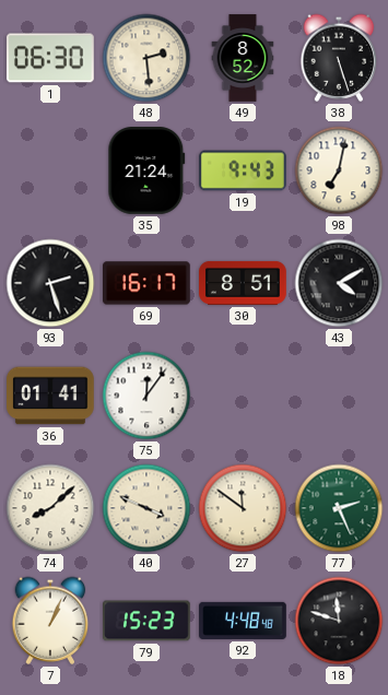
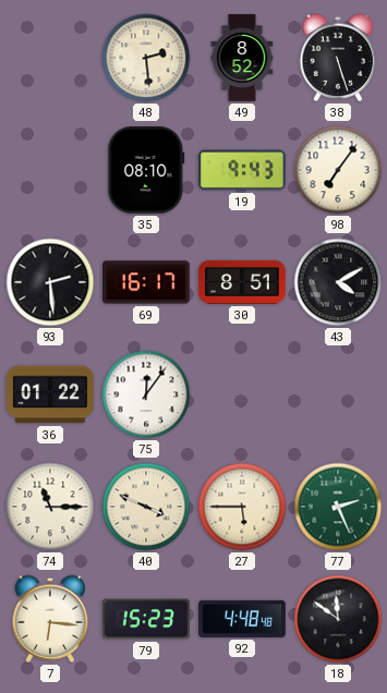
1: 06:30 -> none (51, 58)
35: 21:24 -> 08:10 (146, 171)
98: 7:02 -> 7:06 (338, 170)
93: 2:27 -> 2:29 (50, 282)
36: 01:41 -> 01:22 (50, 394)
74: 8:08 -> 11:15 (50, 507)
27: 11:51 -> 5:45 (242, 507)
7: 1:04 -> 6:16 (50, 619)
18: 11:48 -> 11:51 (338, 619)
